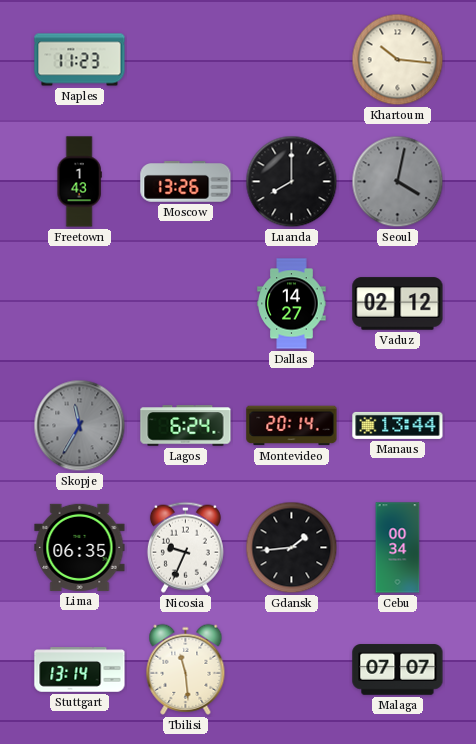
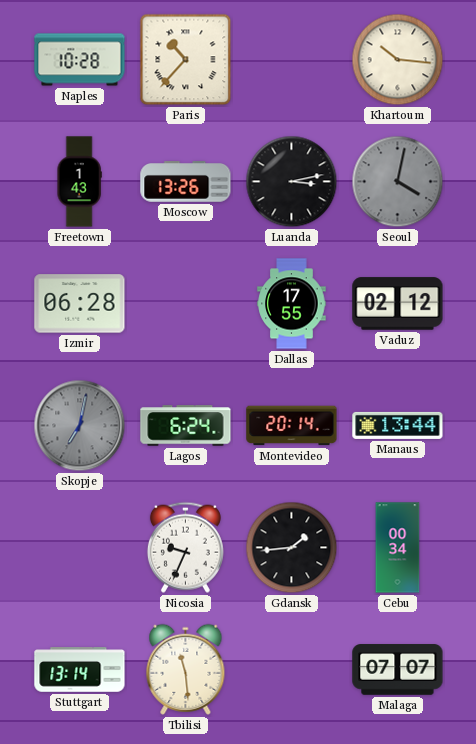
Naples: 11:23 -> 10:28 (80, 60)
Paris: none -> 10:37 (186, 60)
Luanda: 8:00 -> 3:13 (292, 182)
Izmir: none -> 06:28 (80, 304)
Dallas: 14:27 -> 17:55 (292, 304)
Skopje: 11:35 -> 7:02 (80, 426)
Lima: 06:35 -> none (80, 547)
